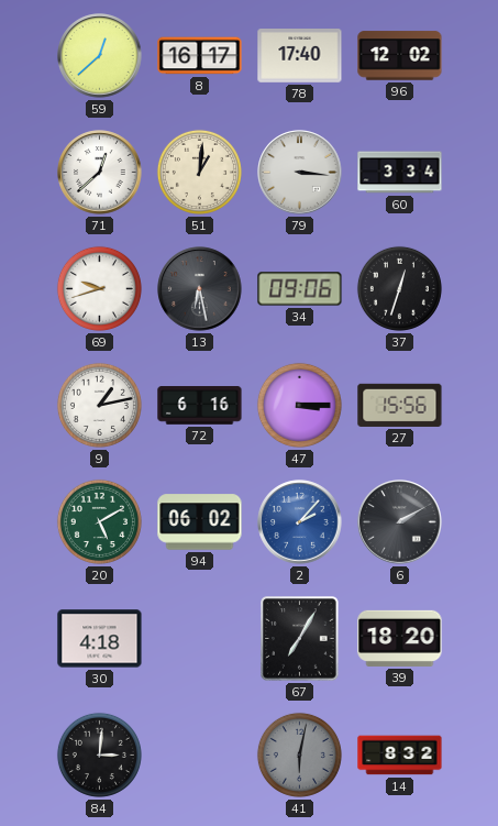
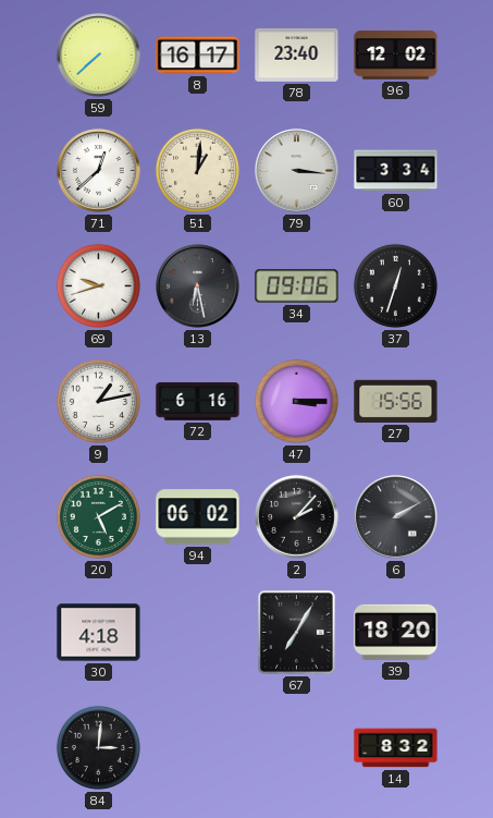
59: 12:38 -> 7:38 (99, 56)
78: 17:40 -> 23:40 (297, 56)
2 dial: blue -> black (297, 517)
41: 6:02 -> none (299, 755)
